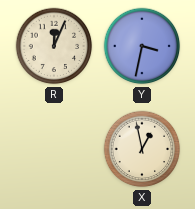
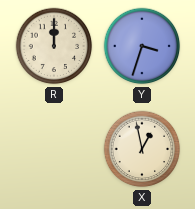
R: 12:04 -> 12:00 (54, 46)
Y: 3:32 -> 3:33 (142, 46)
